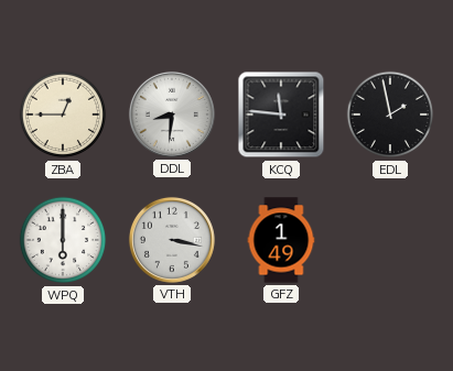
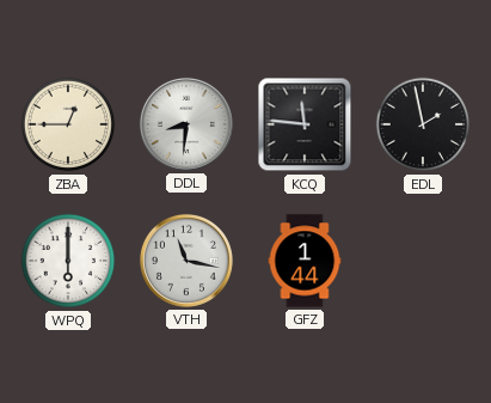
VTH: 3:17 -> 11:17 (186, 261)
GFZ: 1:49 -> 1:44 (305, 261)
